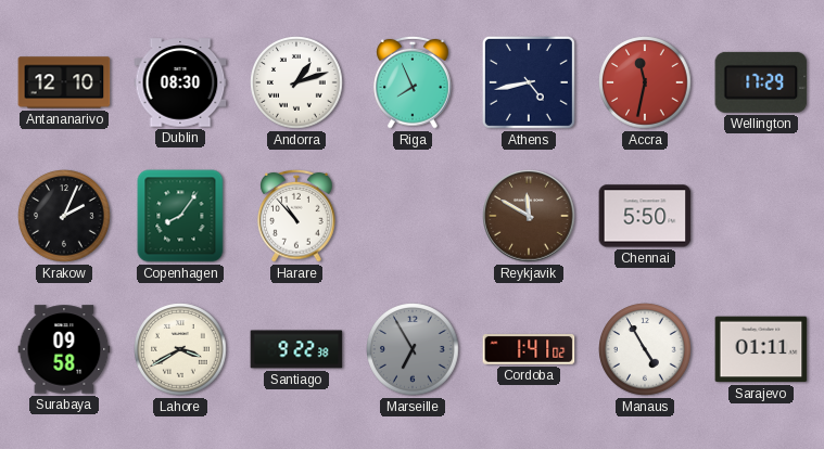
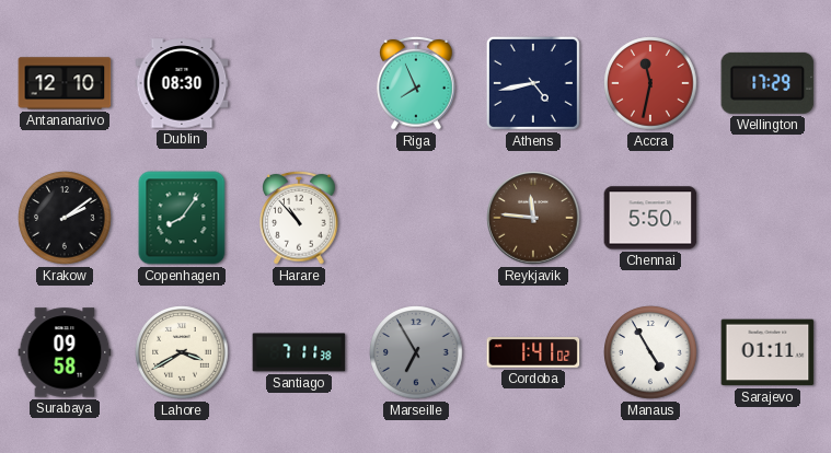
Andorra: 1:12 -> none (296, 82)
Krakow: 2:04 -> 2:09 (65, 218)
Reykjavik: 11:50 -> 11:46 (533, 218)
Santiago: 9:22 -> 7:11 (299, 352)
